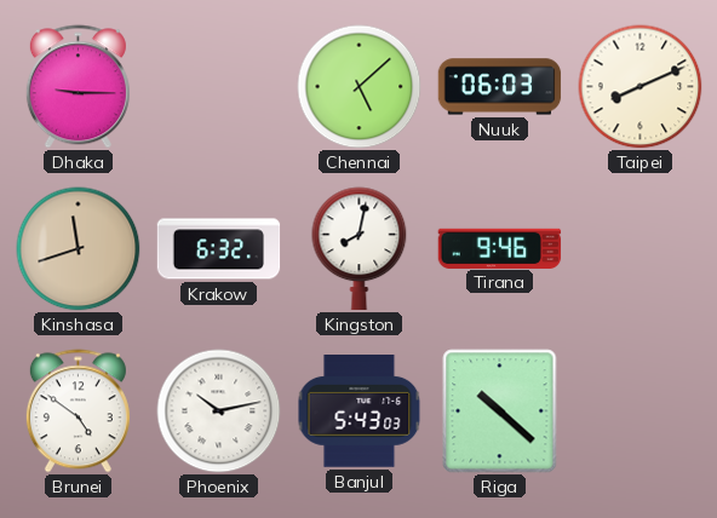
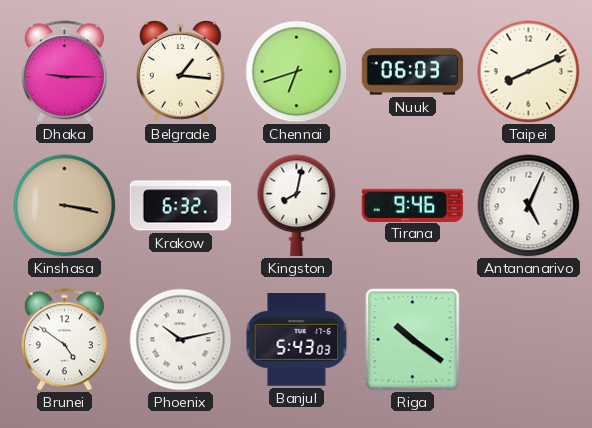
Belgrade: none -> 1:16 (181, 72)
Chennai: 5:08 -> 6:42 (297, 72)
Kinshasa: 11:42 -> 3:17 (65, 206)
Antananarivo: none -> 5:04 (529, 206)
Riga: 10:22 -> 10:21 (413, 340)
